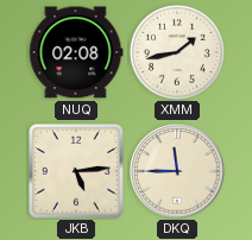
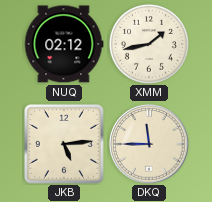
NUQ: 02:08 -> 02:12 (64, 44)
